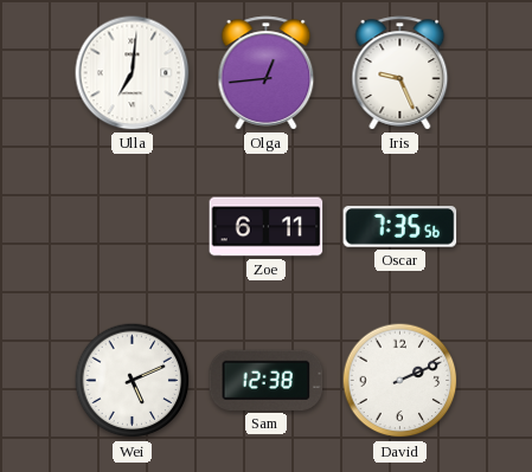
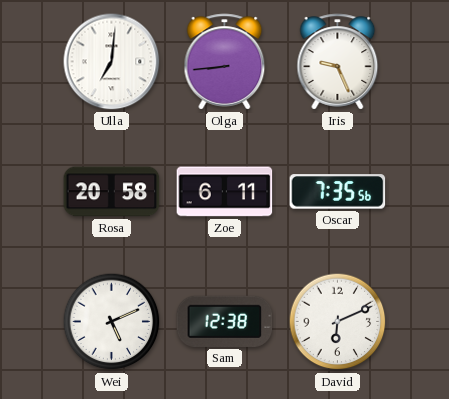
Olga: 12:44 -> 8:44 (225, 62)
Rosa: none -> 20:58 (112, 192)
David: 2:11 -> 6:11 (338, 322)
